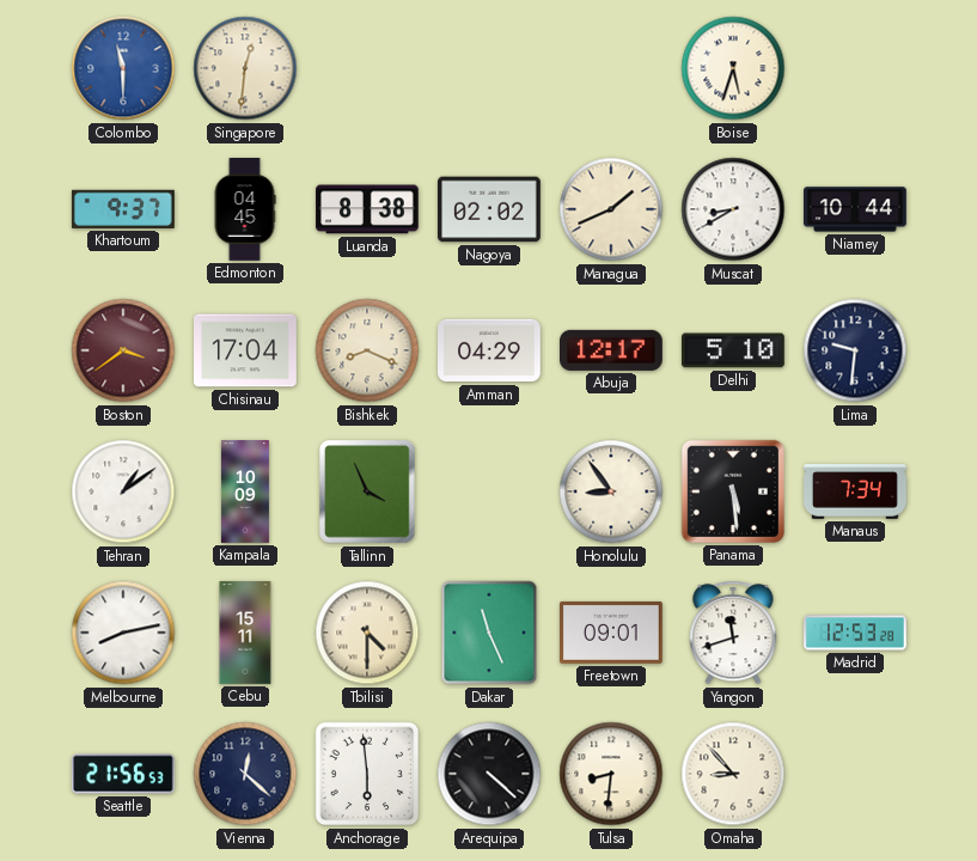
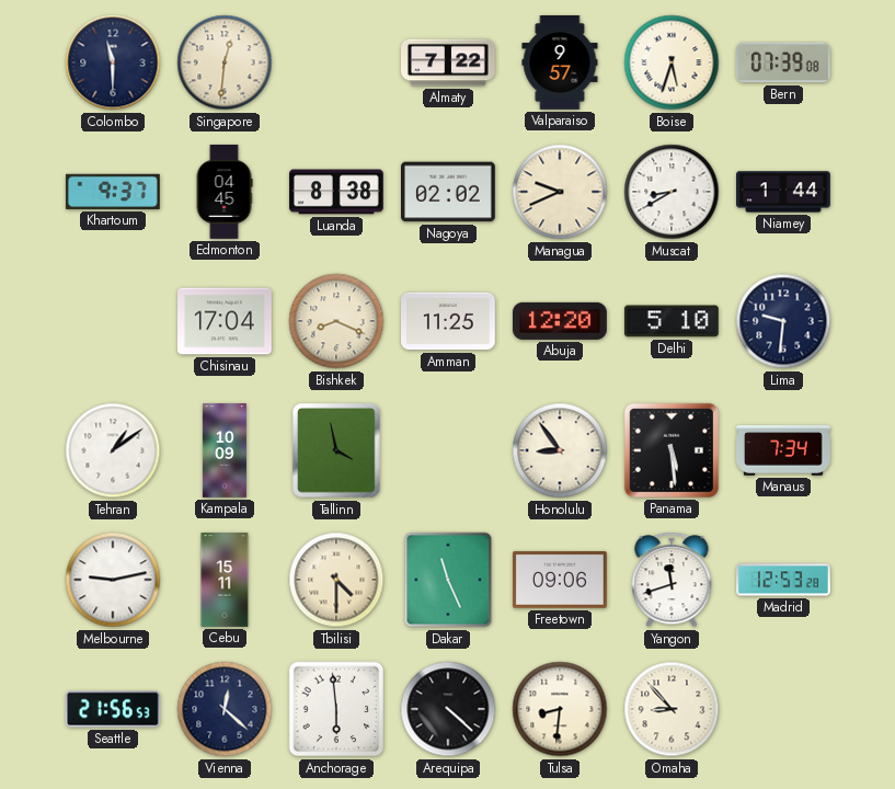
Colombo dial: blue -> navy (113, 62)
Almaty: none -> 7:22 (449, 62)
Valparaiso: none -> 9:57 (560, 64)
Bern: none -> 07:39 (784, 62)
Managua: 1:41 -> 9:41 (560, 192)
Niamey: 10:44 -> 1:44 (784, 192)
Boston: 3:39 -> none (123, 350)
Amman: 04:29 -> 11:25 (449, 321)
Abuja: 12:17 -> 12:20 (561, 321)
Tallinn: 3:56 -> 3:58 (337, 450)
Melbourne: 8:13 -> 9:13 (113, 580)
Freetown: 09:01 -> 09:06 (561, 580)
